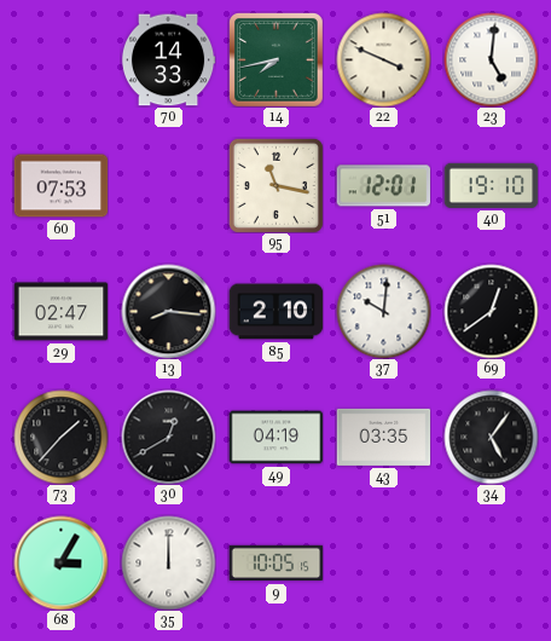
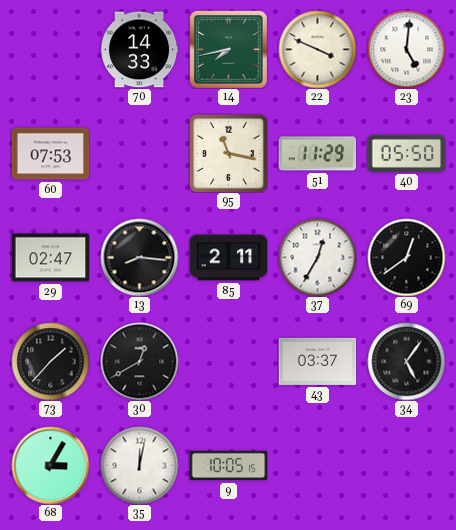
51: 12:01 -> 11:29 (317, 154)
40: 19:10 -> 05:50 (406, 153)
85: 2:10 -> 2:11 (228, 258)
37: 10:01 -> 12:35 (317, 257)
49: 04:19 -> none (275, 438)
43: 03:35 -> 03:37 (317, 361)
35: 12:00 -> 12:02 (139, 465)
